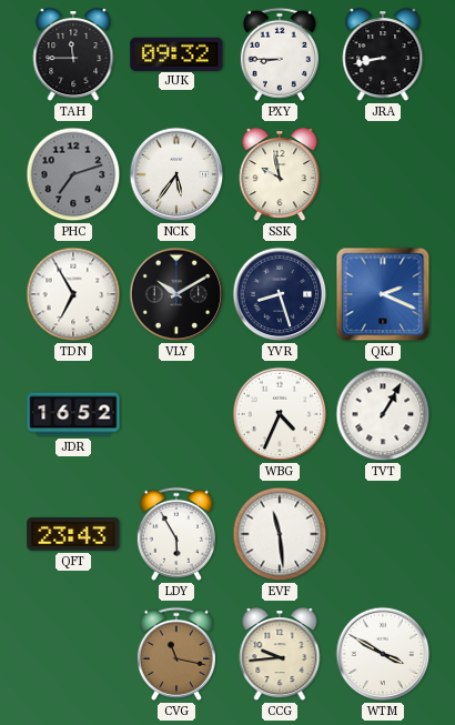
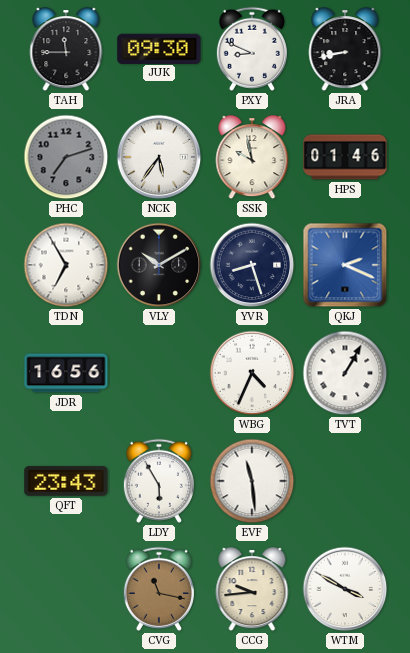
JUK: 09:32 -> 09:30 (159, 48)
PXY: 8:45 -> 8:49 (252, 49)
HPS: none -> 01:46 (345, 157)
JDR: 16:52 -> 16:56 (66, 373)
